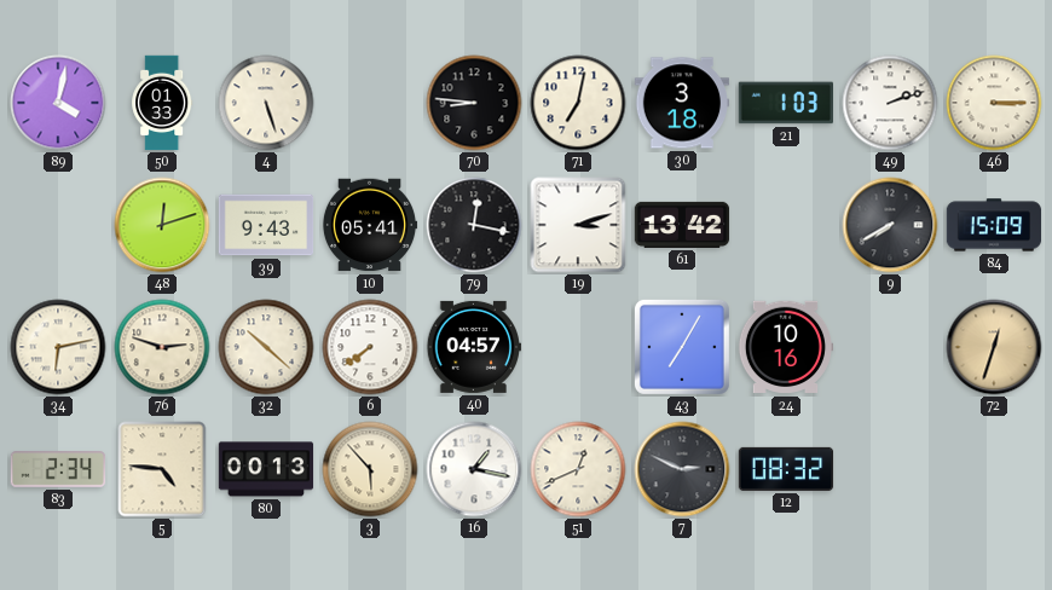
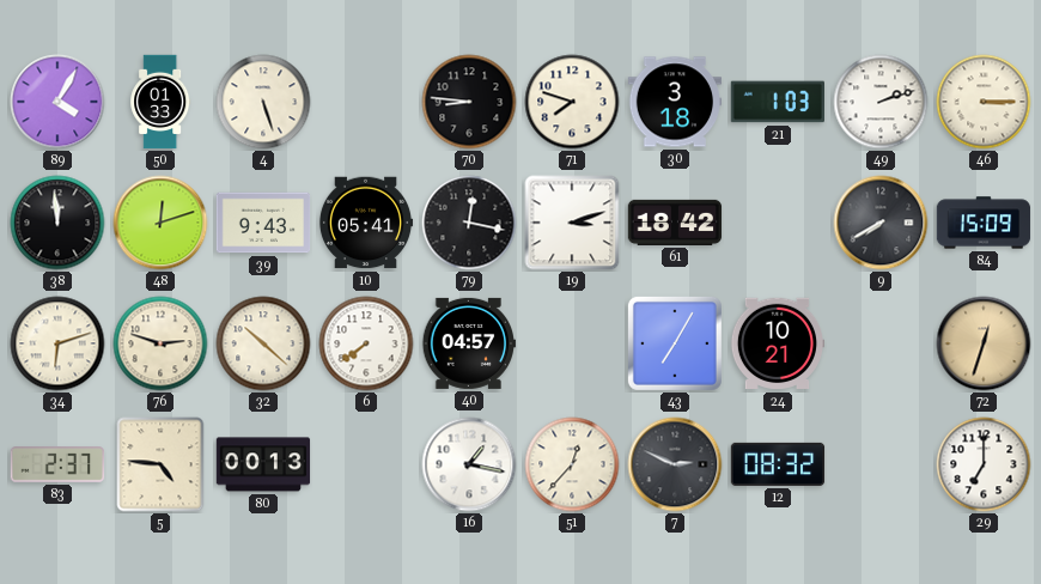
89: 4:02 -> 4:05 (57, 102)
71: 7:02 -> 7:48 (572, 102)
38: none -> 11:59 (57, 223)
61: 13:42 -> 18:42 (675, 223)
34: 6:13 -> 6:12 (57, 343)
24: 10:16 -> 10:21 (778, 343)
83: 2:34 -> 2:37 (57, 464)
3: 5:53 -> none (370, 469)
51: 12:41 -> 12:37 (572, 464)
29: none -> 7:00 (984, 464)
